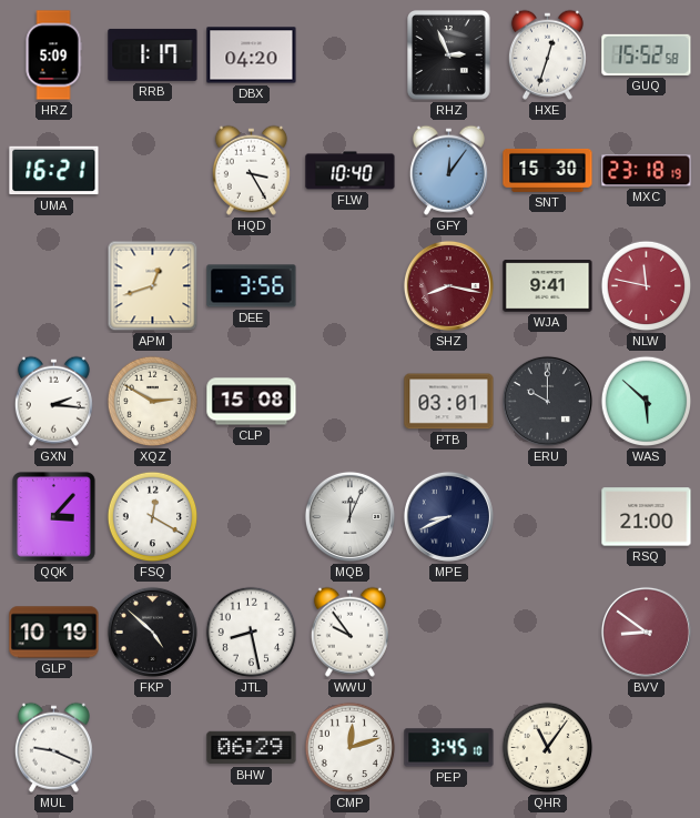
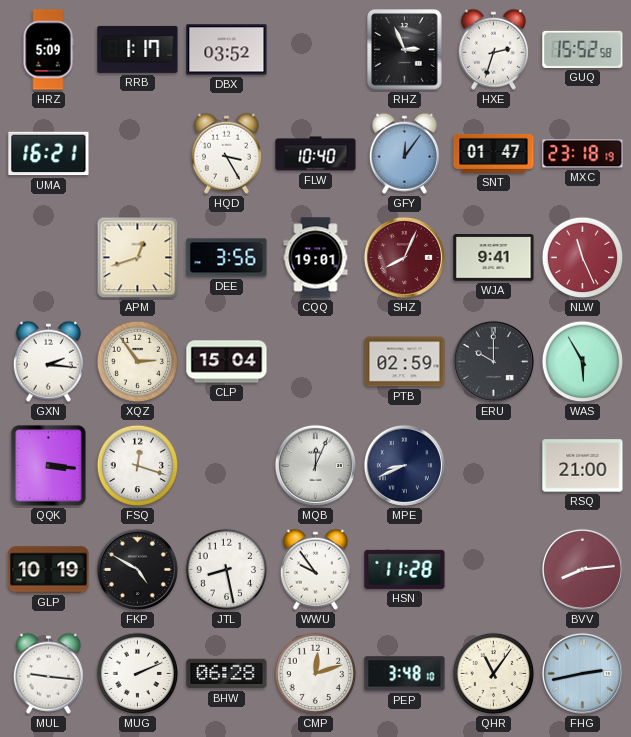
DBX: 04:20 -> 03:52 (227, 50)
HXE: 12:33 -> 2:33 (493, 49)
SNT: 15:30 -> 01:47 (494, 153)
CQQ: none -> 19:01 (316, 258)
SHZ: 8:17 -> 8:04 (404, 257)
NLW: 11:47 -> 11:26 (583, 258)
XQZ: 2:50 -> 2:54 (138, 362)
CLP: 15:08 -> 15:04 (227, 362)
PTB: 03:01 -> 02:59 (405, 362)
WAS: 5:52 -> 5:55 (583, 362)
QQK: 3:07 -> 3:16 (49, 466)
FSQ: 12:20 -> 12:18 (138, 466)
FKP: 4:52 -> 4:50 (137, 569)
HSN: none -> 11:28 (405, 569)
BVV: 8:51 -> 8:14 (582, 569)
MUL: 9:19 -> 9:16 (48, 673)
MUG: none -> 2:11 (138, 674)
BHW: 06:29 -> 06:28 (227, 674)
PEP: 3:45 -> 3:48 (405, 674)
FHG: none -> 2:43 (582, 673)
